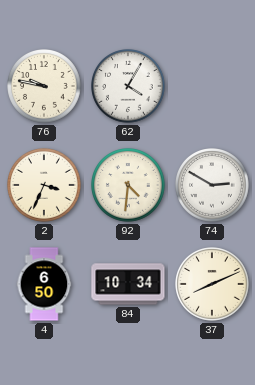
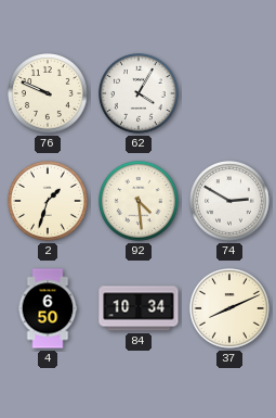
76: 9:47 -> 9:49 (49, 94)
2: 3:34 -> 1:33 (49, 202)
92: 4:31 -> 4:29 (140, 202)
